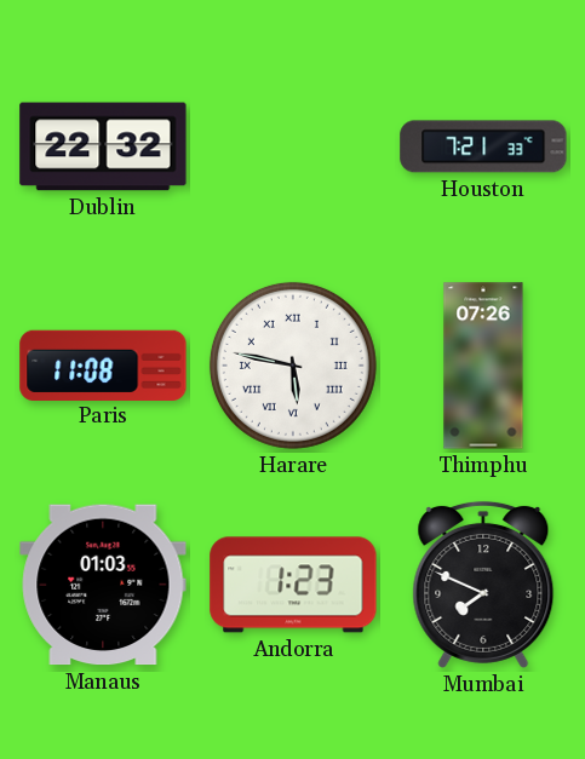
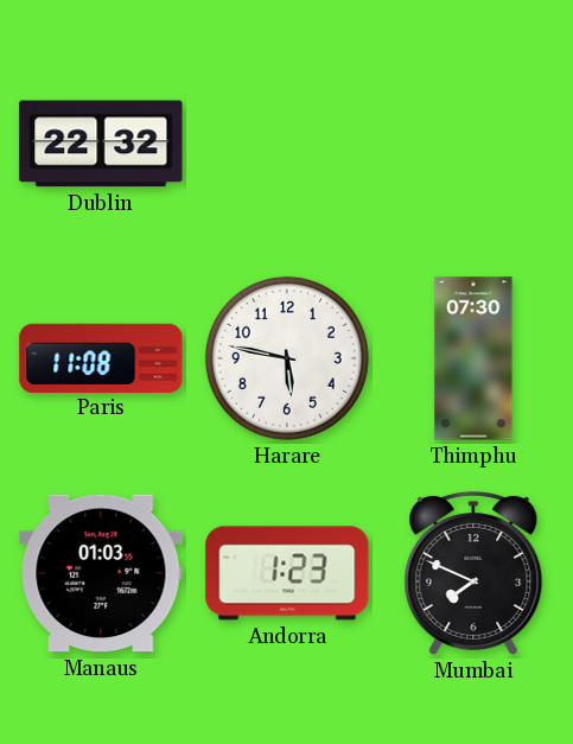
Houston: 7:21 -> none (483, 146)
Harare numerals: Roman -> Arabic (287, 358)
Thimphu: 07:26 -> 07:30 (473, 358)
